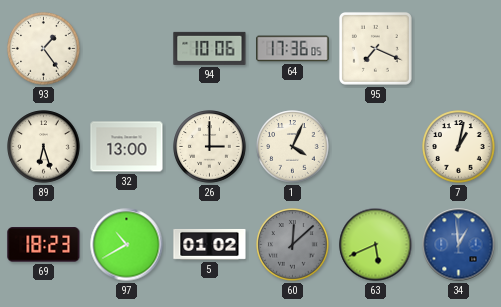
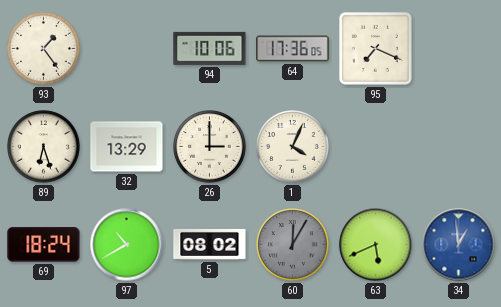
32: 13:00 -> 13:29 (127, 147)
7: 1:02 -> none (459, 147)
69: 18:23 -> 18:24 (44, 245)
5: 01:02 -> 08:02 (210, 244)
60: 12:08 -> 12:05 (293, 245)
